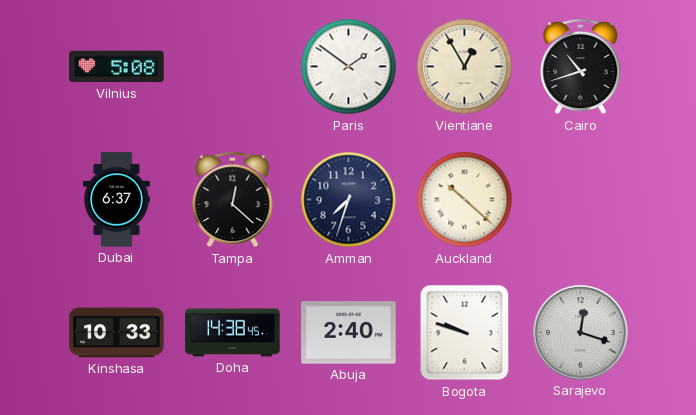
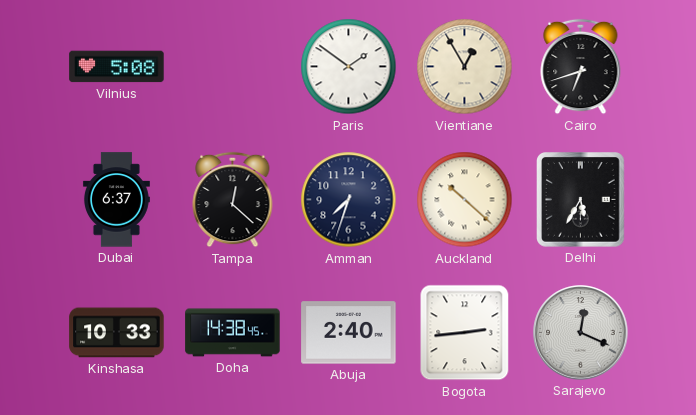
Cairo: 10:42 -> 6:42 (581, 67)
Delhi: none -> 5:35 (581, 200)
Bogota: 9:48 -> 2:44 (465, 333)
Sarajevo: 12:18 -> 12:19 (581, 333)
